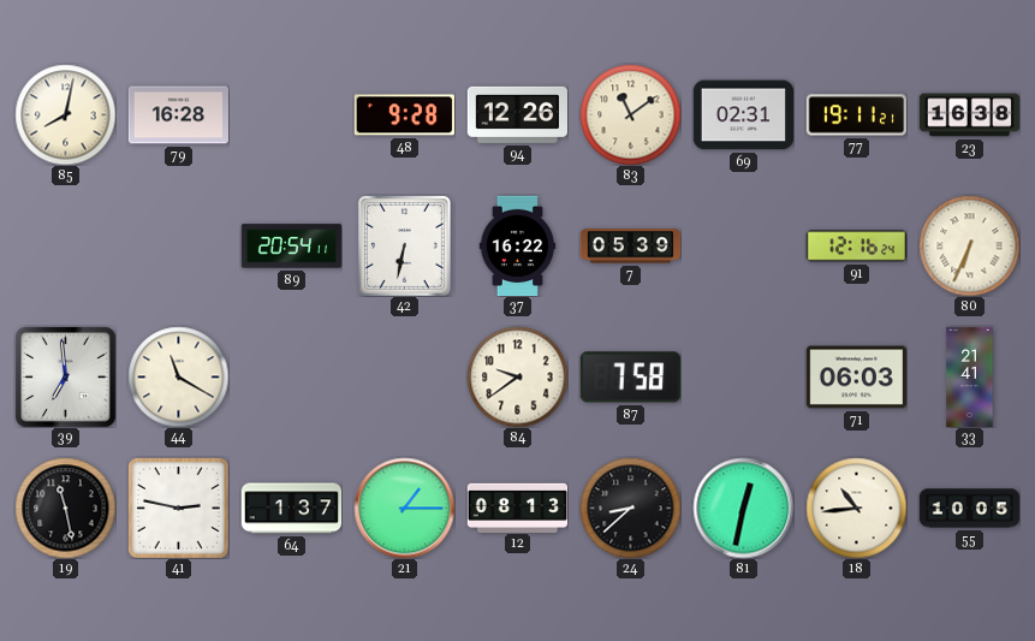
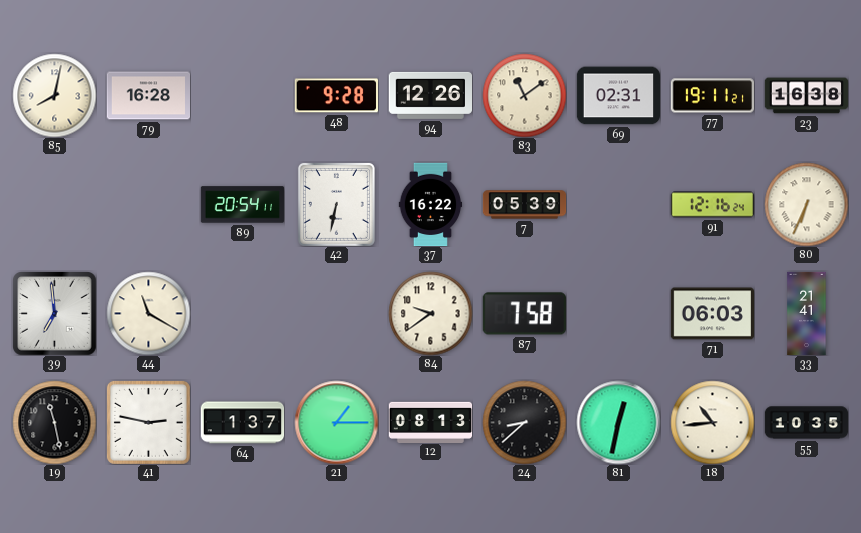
55: 10:05 -> 10:35 (806, 423)
